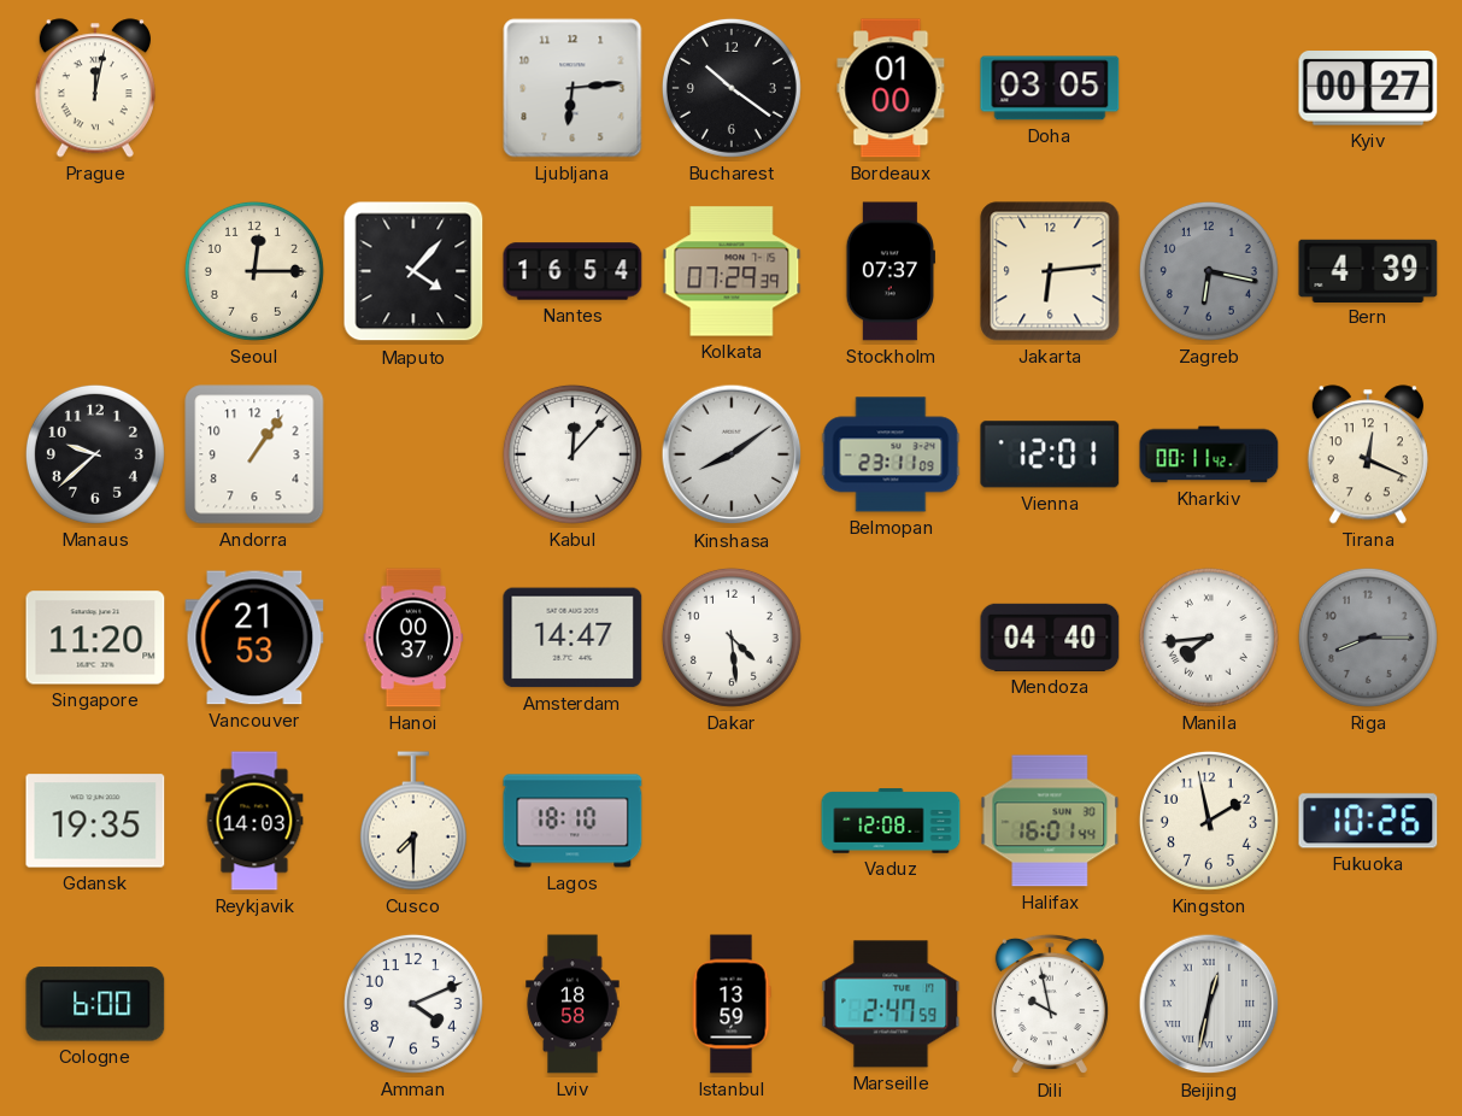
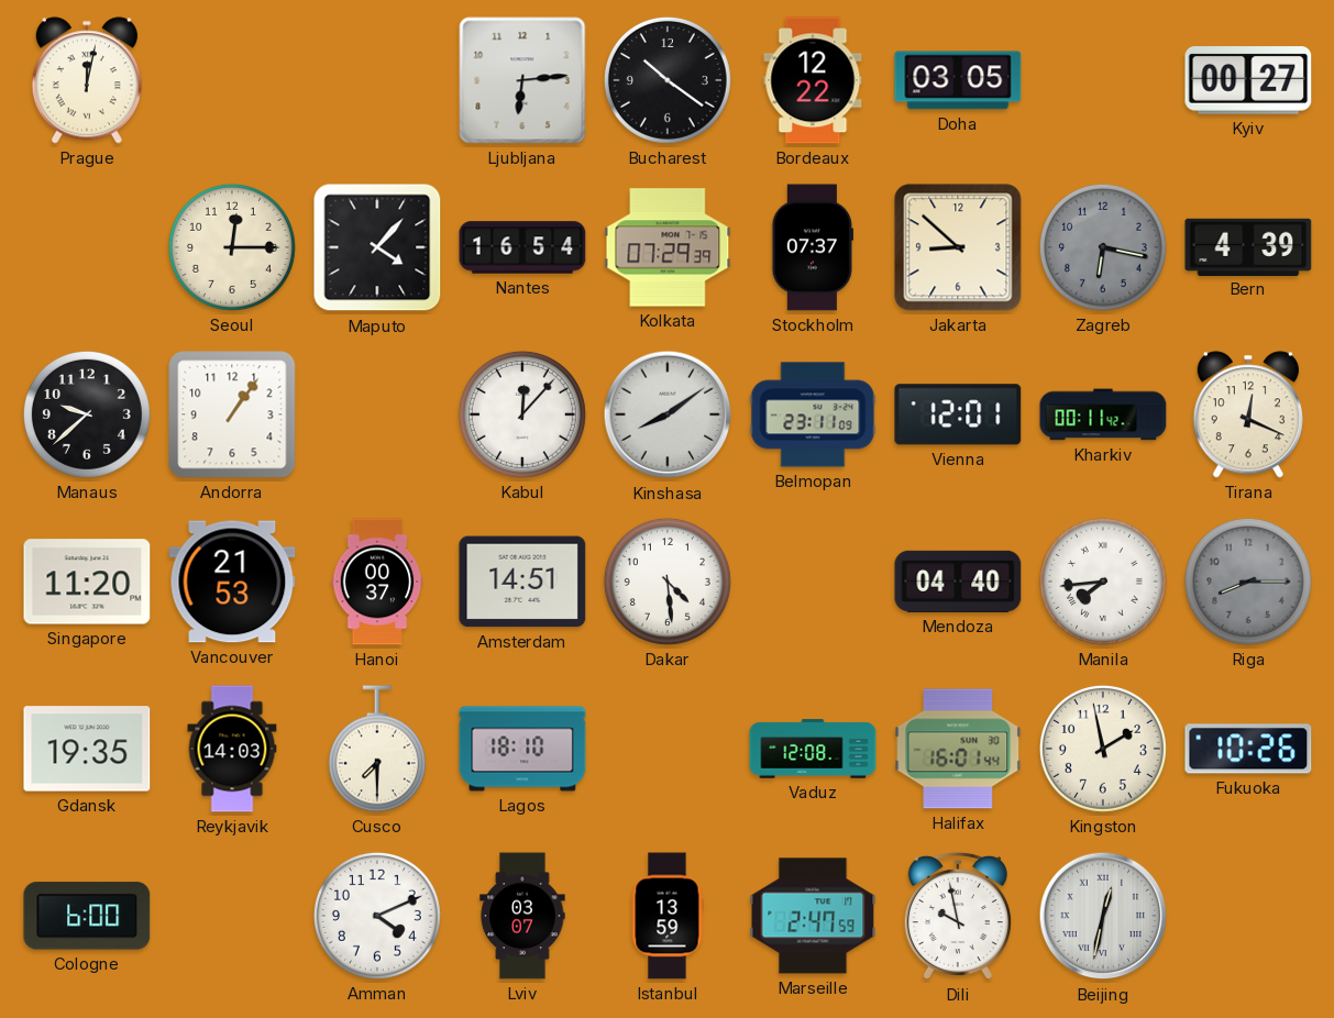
Bordeaux: 01:00 -> 12:22 (813, 80)
Jakarta: 6:14 -> 8:52 (958, 247)
Amsterdam: 14:47 -> 14:51 (522, 582)
Lviv: 18:58 -> 03:07 (522, 916)
